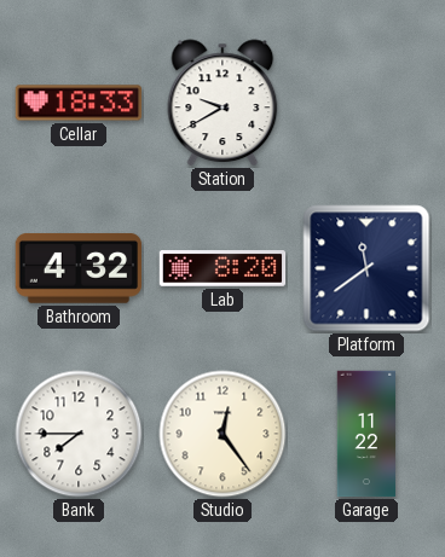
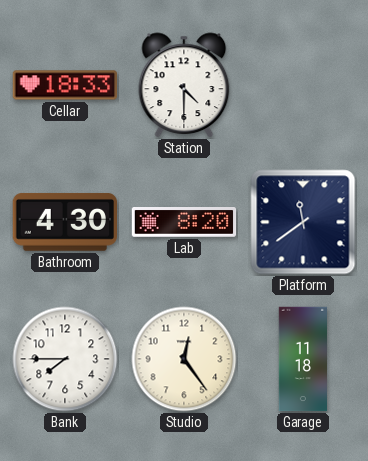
Station: 9:40 -> 4:30 (184, 85)
Bathroom: 4:32 -> 4:30 (64, 222)
Garage: 11:22 -> 11:18 (303, 359)
